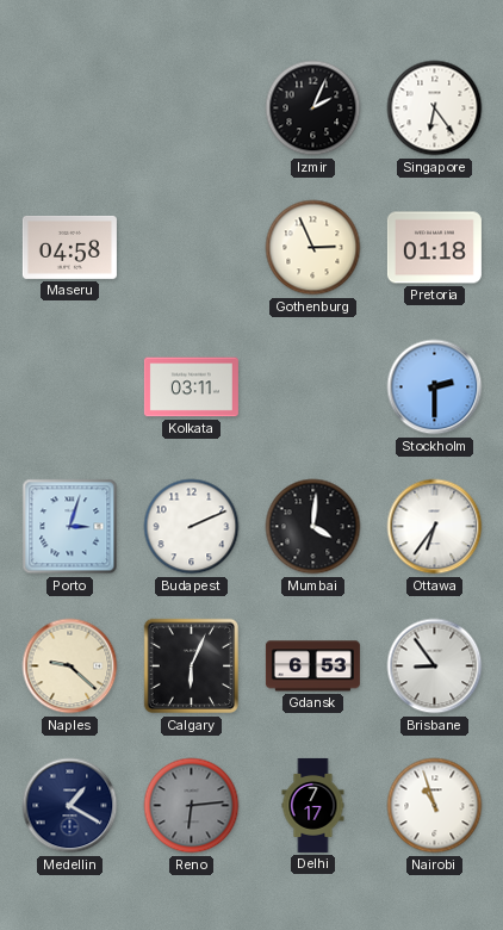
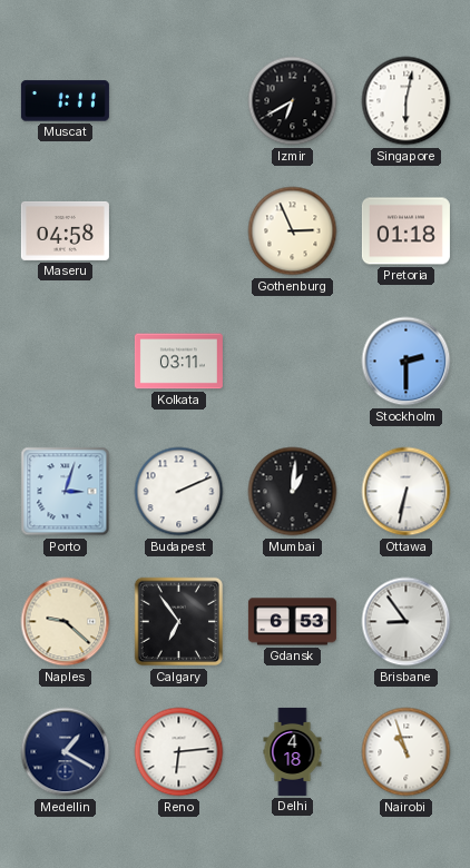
Muscat: none -> 1:11 (65, 101)
Izmir: 2:04 -> 6:40 (293, 101)
Singapore: 6:24 -> 6:02 (407, 101)
Mumbai: 4:01 -> 1:01 (293, 492)
Ottawa: 6:36 -> 6:32 (407, 492)
Calgary: 6:04 -> 6:54 (179, 622)
Reno dial: grey -> white (179, 752)
Delhi: 7:17 -> 4:18 (293, 751)
